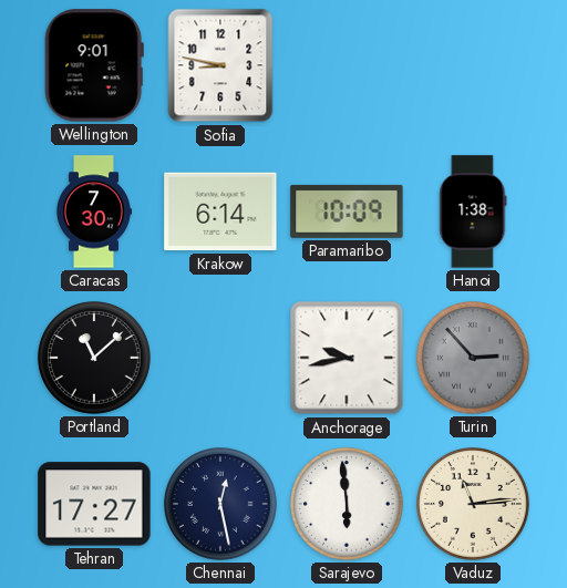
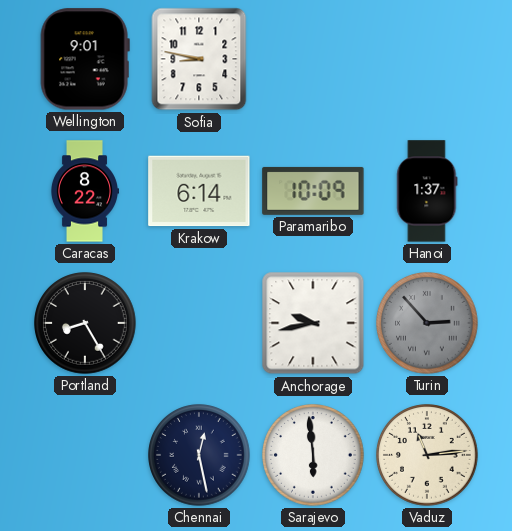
Caracas: 7:30 -> 8:22 (84, 191)
Hanoi: 1:38 -> 1:37 (427, 191)
Portland: 11:08 -> 8:25 (85, 323)
Tehran: 17:27 -> none (94, 504)
